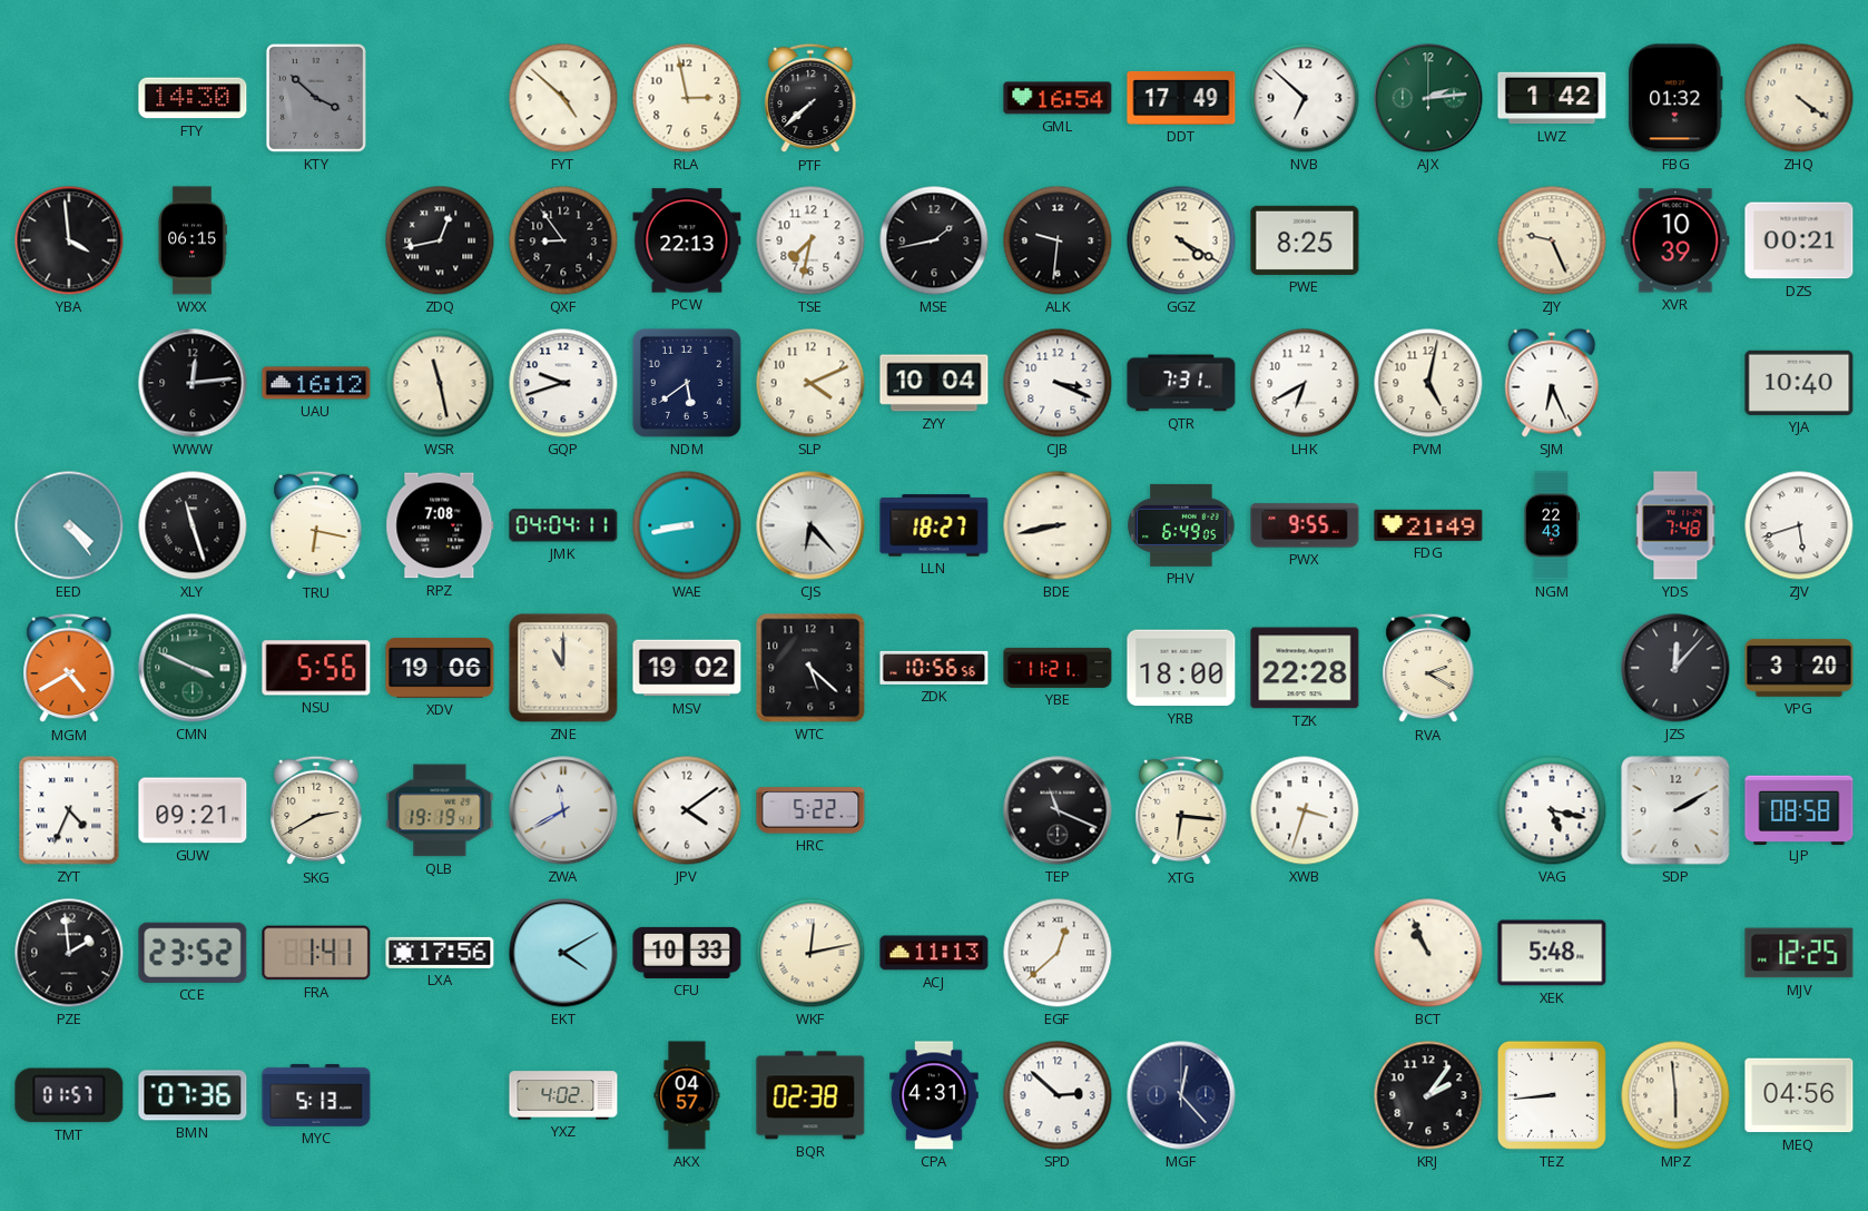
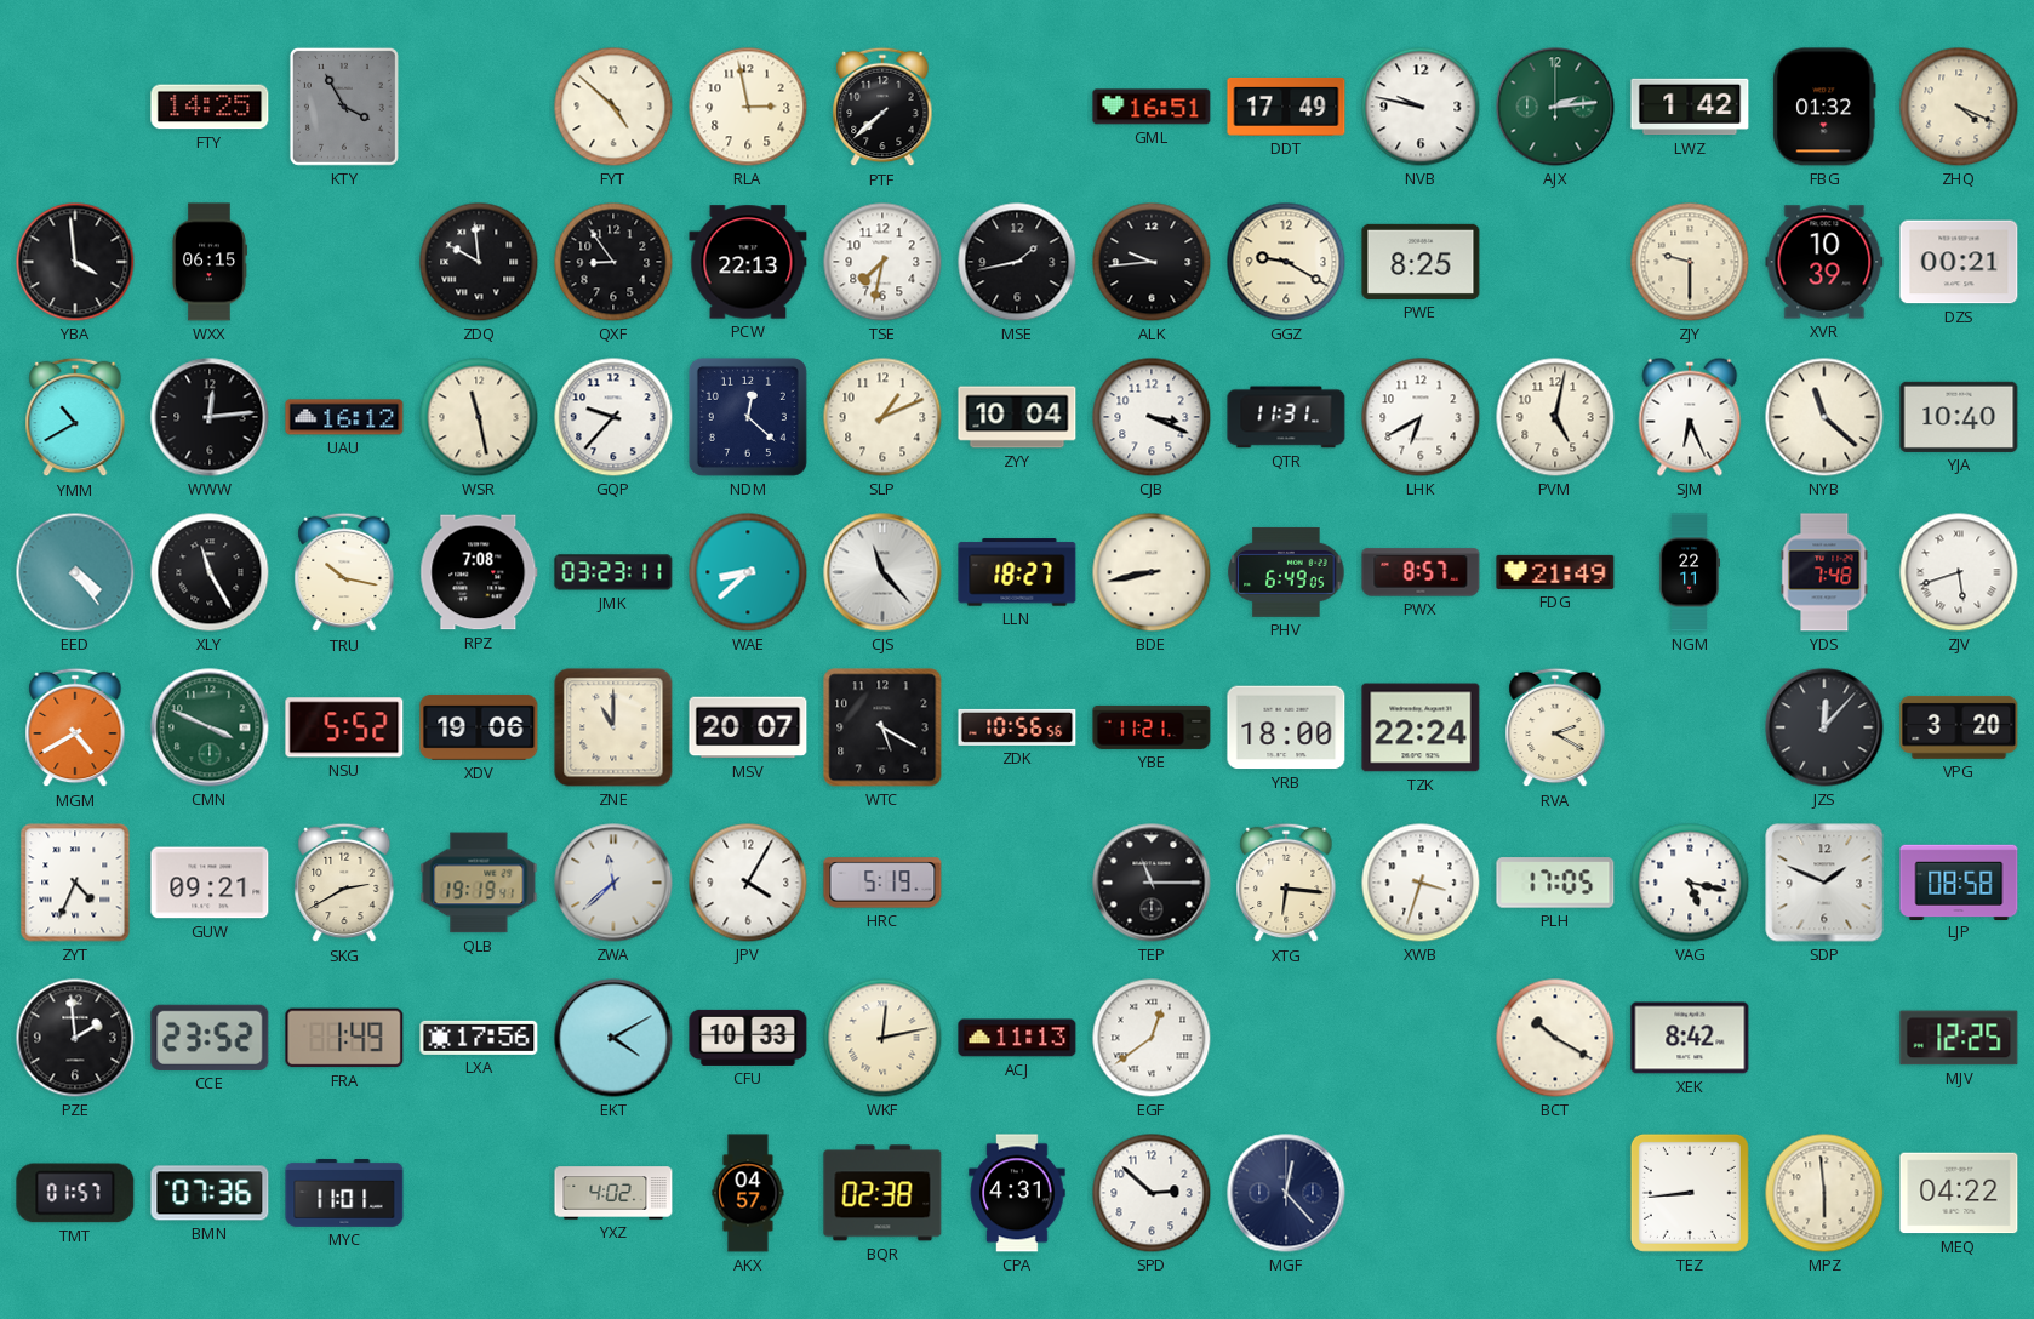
FTY: 14:30 -> 14:25 (210, 107)
KTY: 3:52 -> 3:55 (344, 107)
GML: 16:54 -> 16:51 (1152, 107)
NVB: 6:52 -> 9:47 (1421, 107)
ZHQ: 4:21 -> 4:19 (1959, 107)
ZDQ: 12:43 -> 9:59 (479, 262)
ALK: 9:31 -> 9:44 (1152, 262)
GGZ: 4:20 -> 9:20 (1286, 262)
ZJY: 9:26 -> 9:30 (1690, 262)
YMM: none -> 10:40 (75, 417)
GQP: 9:42 -> 9:37 (613, 417)
NDM: 5:39 -> 12:22 (748, 417)
SLP: 4:11 -> 1:11 (882, 417)
QTR: 7:31 -> 11:31 (1286, 417)
NYB: none -> 11:22 (1824, 417)
XLY: 11:27 -> 11:25 (210, 572)
TRU: 6:17 -> 10:17 (344, 572)
JMK: 04:04 -> 03:23 (613, 572)
WAE: 8:43 -> 8:38 (748, 572)
CJS: 6:23 -> 11:23 (882, 572)
PWX: 9:55 -> 8:57 (1421, 572)
NGM: 22:43 -> 22:11 (1690, 572)
NSU: 5:56 -> 5:52 (344, 727)
MSV: 19:02 -> 20:07 (748, 727)
WTC: 5:22 -> 5:20 (882, 727)
TZK: 22:28 -> 22:24 (1421, 727)
ZWA: 11:40 -> 11:38 (613, 883)
JPV: 4:09 -> 4:05 (748, 883)
HRC: 5:22 -> 5:19 (882, 883)
TEP: 11:19 -> 11:15 (1152, 883)
PLH: none -> 17:05 (1555, 883)
SDP: 2:10 -> 1:49 (1824, 883)
FRA: 1:41 -> 1:49 (344, 1038)
EGF: 12:38 -> 12:39 (1152, 1038)
BCT: 10:56 -> 10:20 (1555, 1038)
XEK: 5:48 -> 8:42 (1690, 1038)
MYC: 5:13 -> 11:01 (344, 1193)
KRJ: 2:06 -> none (1428, 1095)
MEQ: 04:56 -> 04:22 (1959, 1193)
